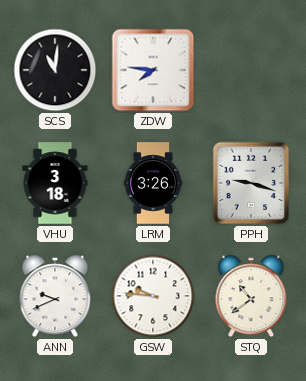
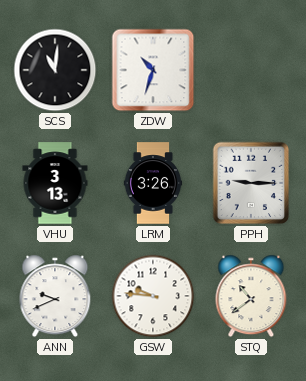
ZDW: 7:46 -> 10:33 (153, 70)
VHU: 3:18 -> 3:13 (55, 183)
PPH: 9:18 -> 9:15 (251, 183)
